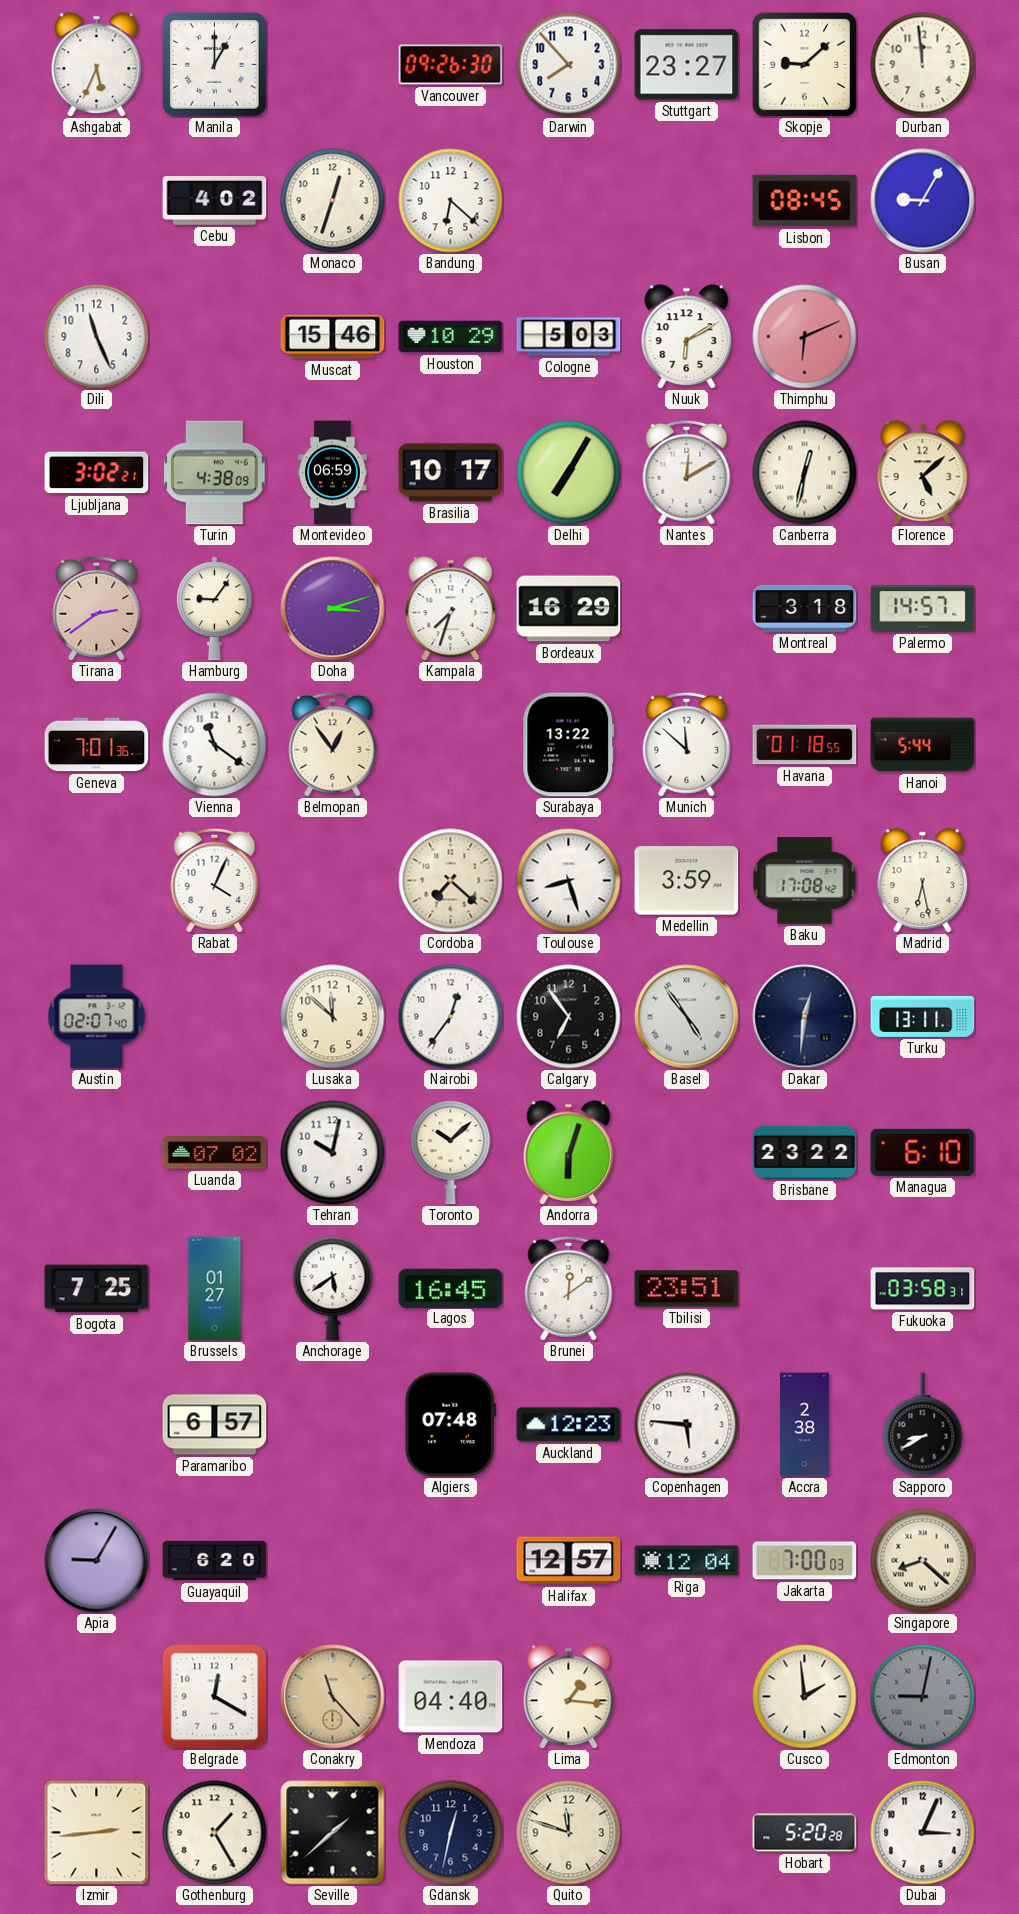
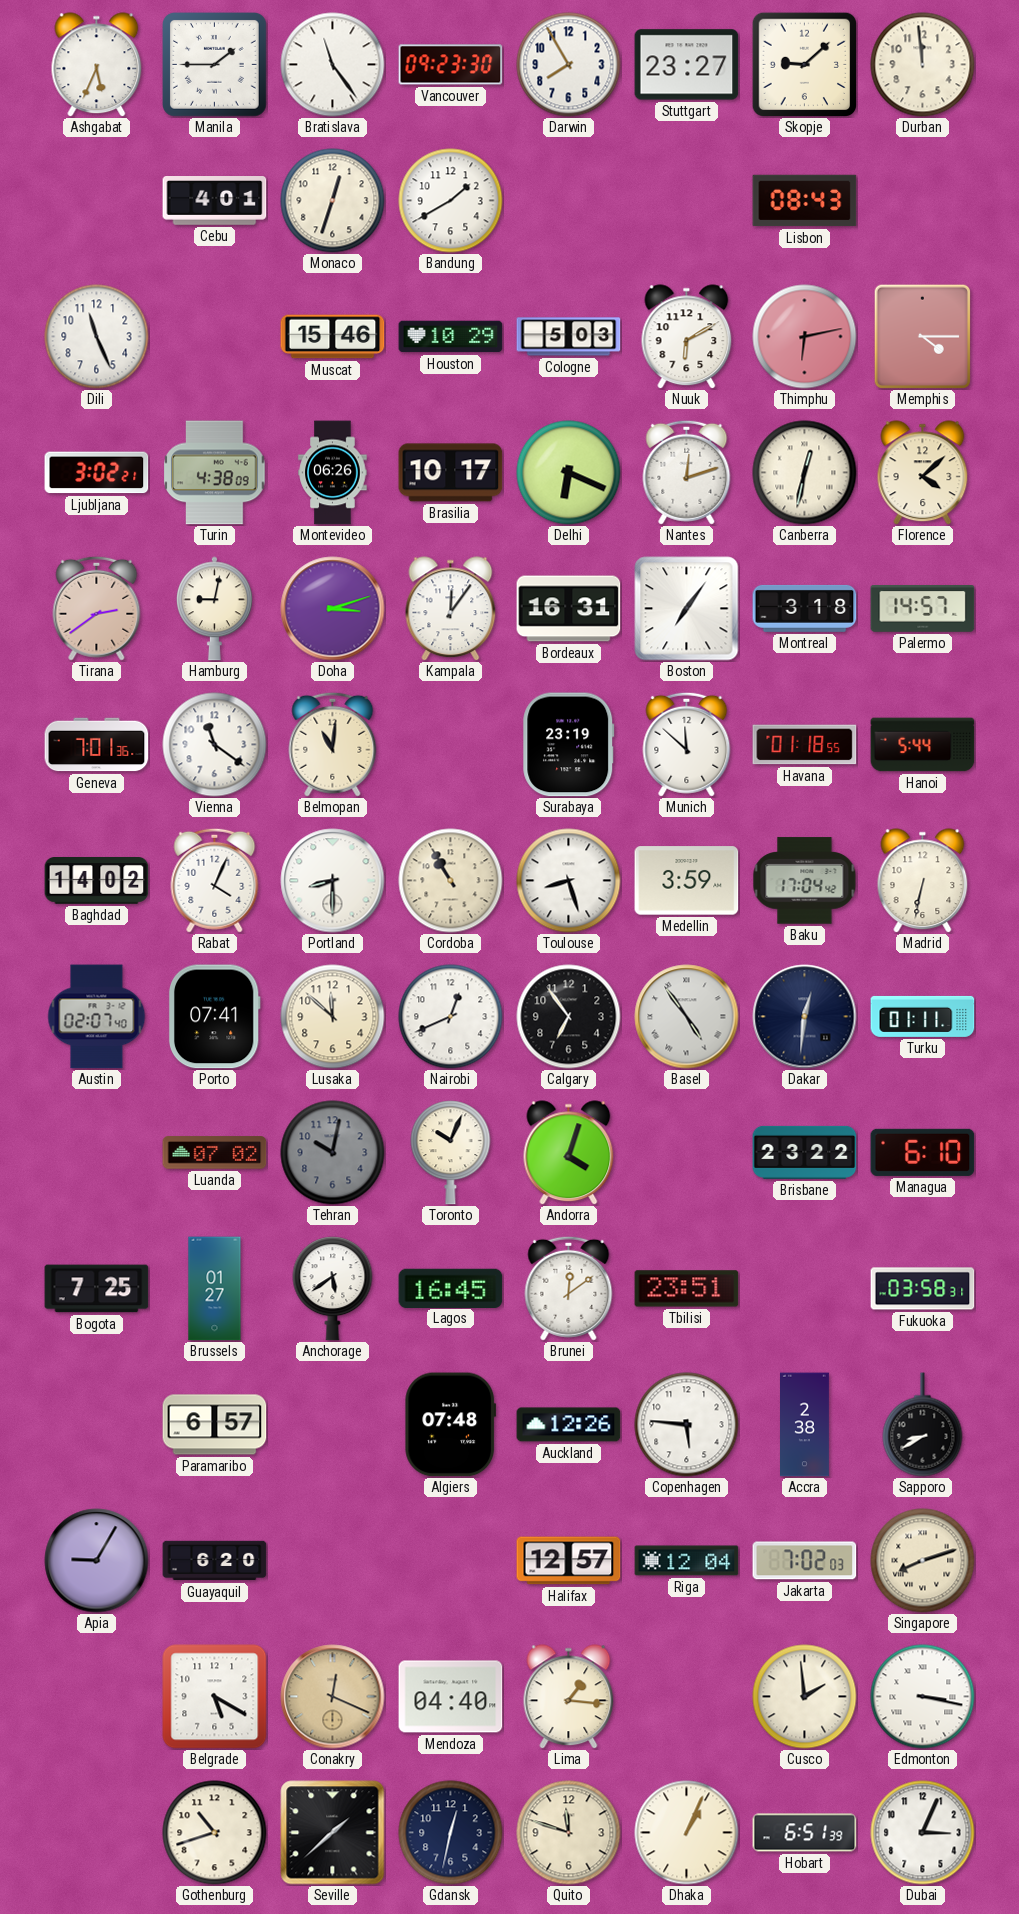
Manila: 1:00 -> 1:45 (215, 65)
Bratislava: none -> 11:24 (333, 65)
Vancouver: 09:26 -> 09:23 (451, 65)
Darwin: 7:53 -> 7:55 (569, 65)
Cebu: 4:02 -> 4:01 (215, 201)
Bandung: 6:22 -> 1:40 (451, 201)
Lisbon: 08:45 -> 08:43 (805, 201)
Busan: 9:05 -> none (923, 201)
Thimphu: 6:11 -> 6:13 (805, 337)
Memphis: none -> 4:15 (922, 336)
Montevideo: 06:59 -> 06:26 (333, 473)
Delhi: 7:05 -> 6:19 (569, 473)
Nantes: 12:10 -> 12:12 (687, 472)
Florence: 5:08 -> 4:08 (923, 473)
Hamburg: 9:06 -> 9:02 (214, 609)
Kampala: 7:33 -> 12:06 (451, 609)
Bordeaux: 16:29 -> 16:31 (569, 609)
Boston: none -> 7:06 (687, 609)
Belmopan: 12:54 -> 11:01 (333, 744)
Surabaya: 13:22 -> 23:19 (569, 745)
Baghdad: none -> 14:02 (97, 881)
Portland: none -> 8:30 (333, 881)
Cordoba: 7:22 -> 10:55 (451, 881)
Baku: 17:08 -> 17:04 (805, 881)
Madrid: 6:28 -> 6:32 (923, 881)
Porto: none -> 07:41 (214, 1017)
Nairobi: 12:36 -> 12:41 (451, 1017)
Turku: 13:11 -> 01:11 (923, 1016)
Tehran dial: white -> grey (333, 1153)
Toronto: 10:08 -> 10:04 (451, 1153)
Andorra: 6:03 -> 4:03 (569, 1153)
Auckland: 12:23 -> 12:26 (569, 1425)
Jakarta: 7:00 -> 7:02 (805, 1561)
Singapore: 8:22 -> 8:12 (923, 1561)
Belgrade: 12:20 -> 5:20 (215, 1697)
Conakry: 11:23 -> 12:19 (333, 1697)
Edmonton: 9:02 -> 3:17 (923, 1697)
Edmonton dial: grey -> white (923, 1697)
Izmir: 2:44 -> none (97, 1833)
Gothenburg: 1:25 -> 10:42 (215, 1833)
Dhaka: none -> 1:04 (687, 1833)
Hobart: 5:20 -> 6:51 (805, 1833)
